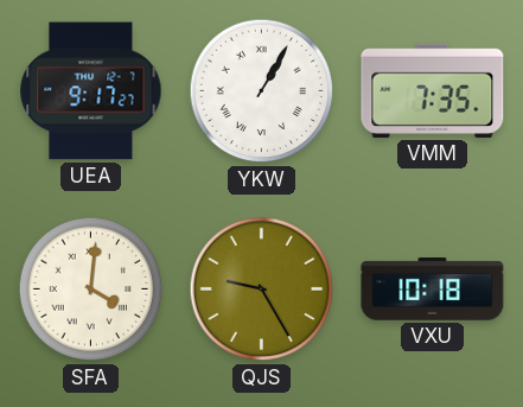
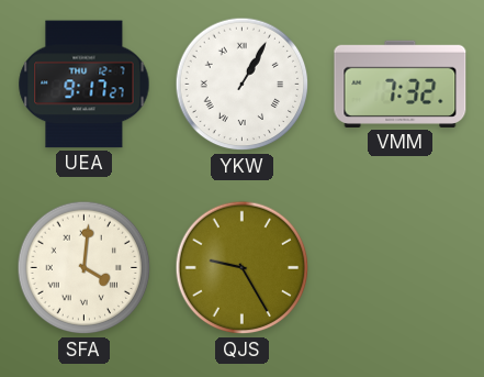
VMM: 7:35 -> 7:32 (401, 84)
VXU: 10:18 -> none (433, 290)
